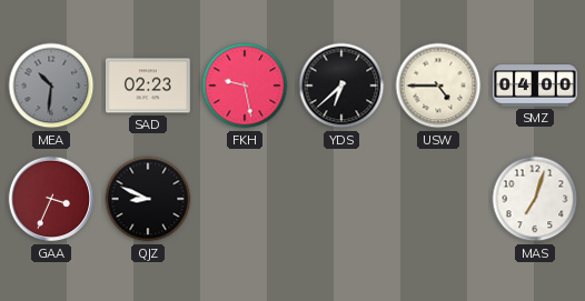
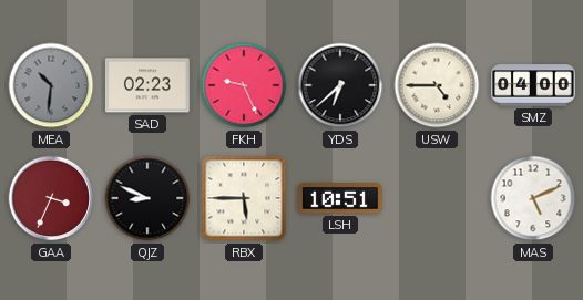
FKH: 9:28 -> 9:26 (244, 85)
RBX: none -> 5:45 (244, 198)
LSH: none -> 10:51 (341, 198)
MAS: 7:03 -> 5:11 (533, 198)
